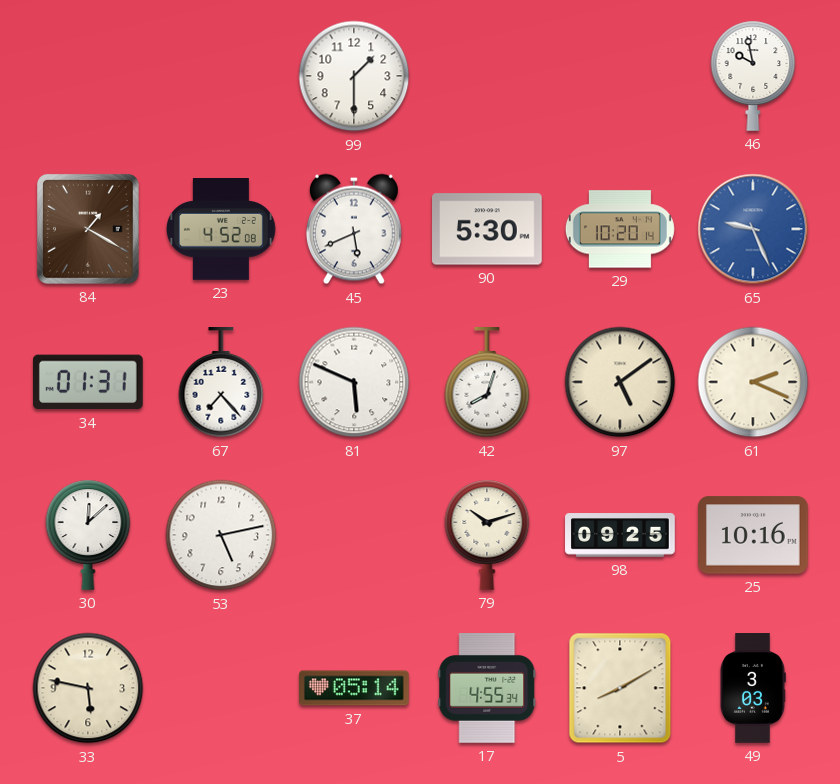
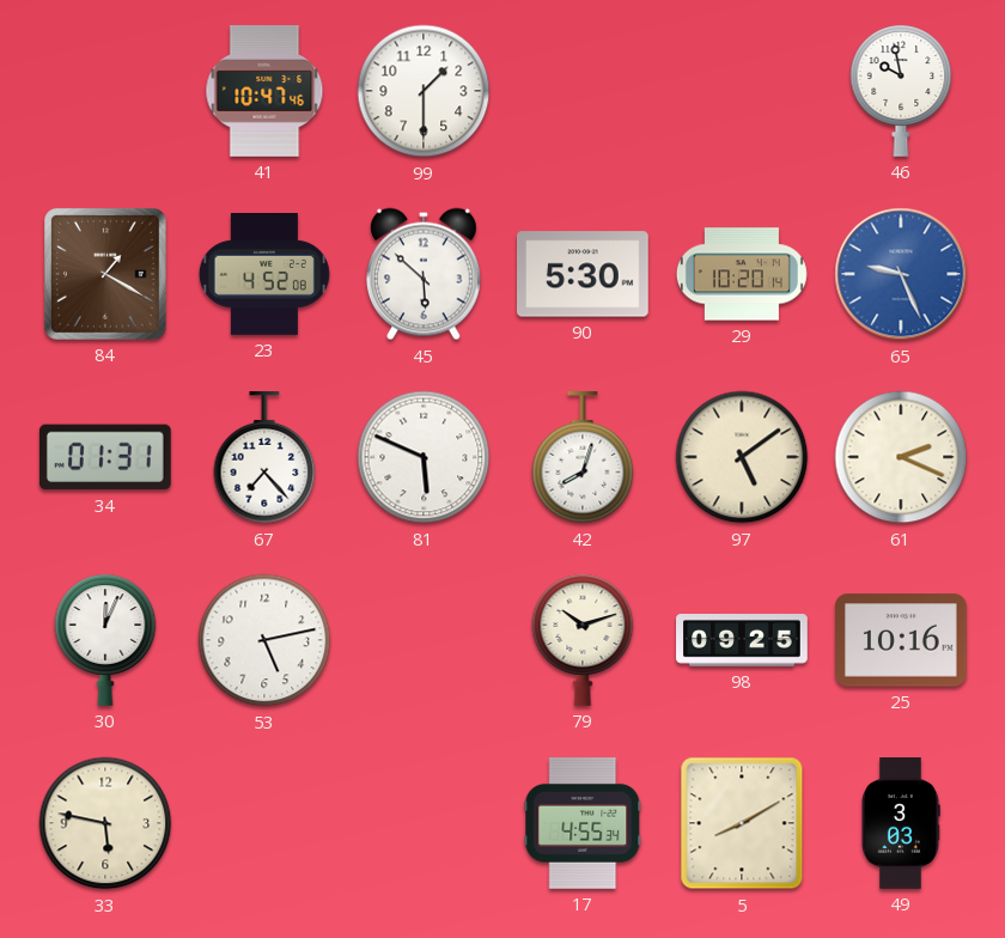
41: none -> 10:47 (264, 92)
45: 5:41 -> 5:52 (424, 274)
30: 12:08 -> 12:04 (105, 640)
37: 05:14 -> none (355, 688)
